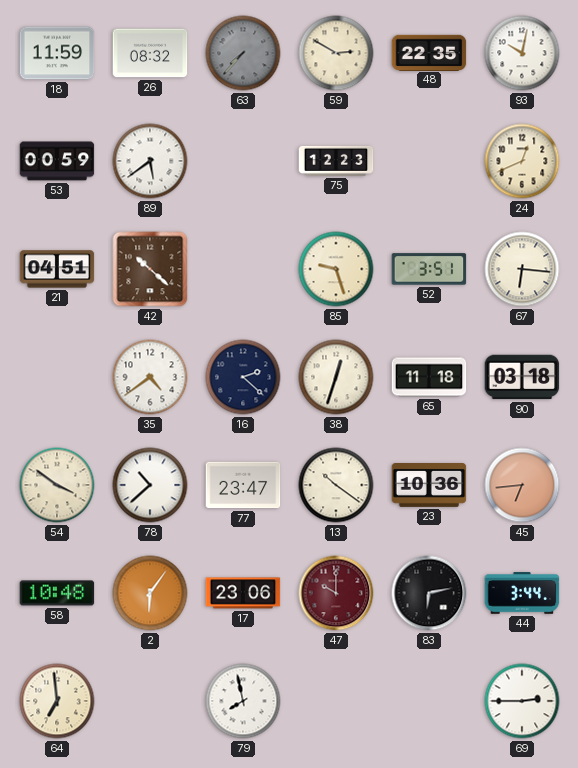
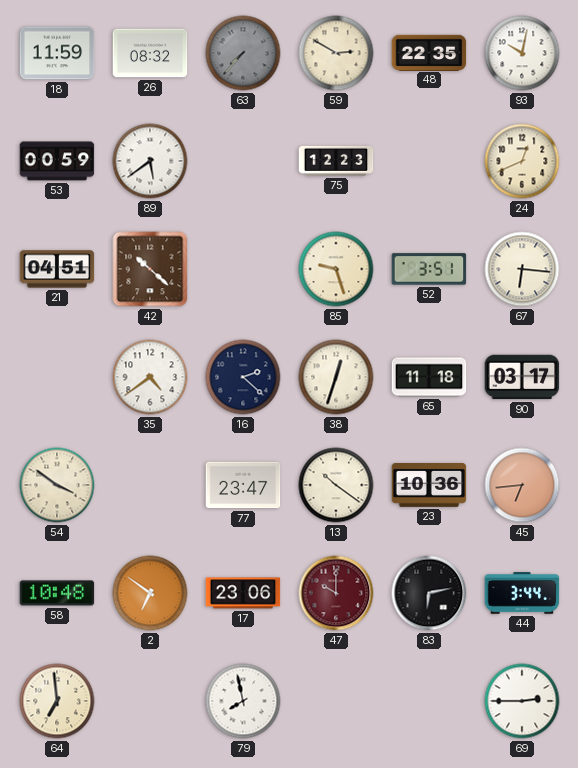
90: 03:18 -> 03:17 (522, 377)
78: 10:38 -> none (150, 485)
2: 6:06 -> 6:51 (150, 593)
